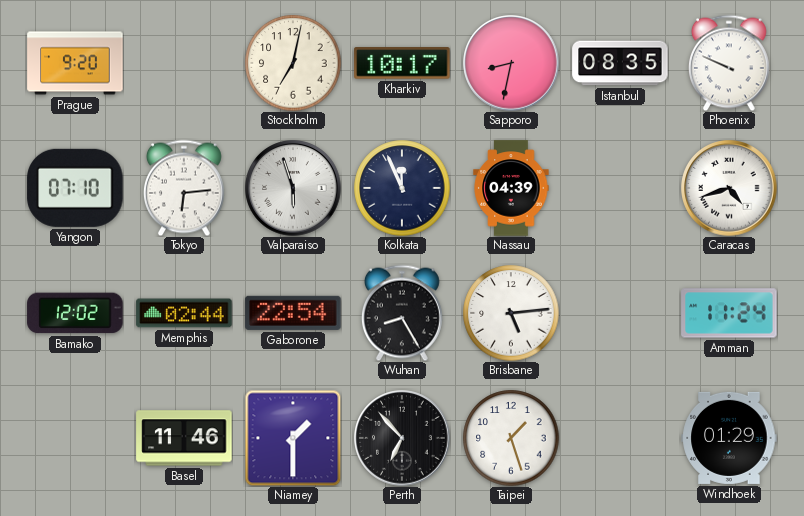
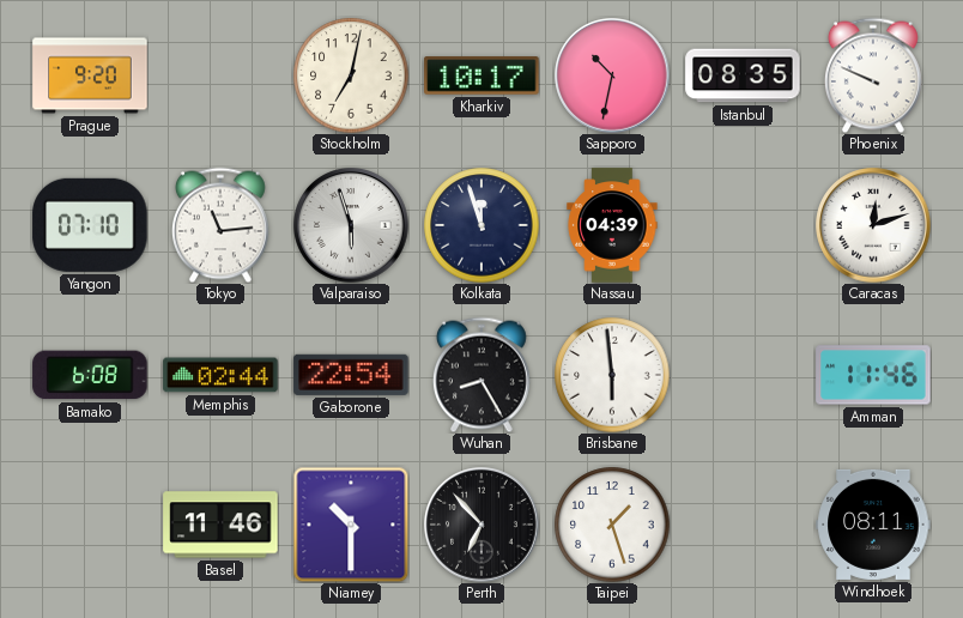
Sapporo: 8:32 -> 10:32 (612, 75)
Tokyo: 6:14 -> 11:14 (220, 225)
Kolkata: 11:56 -> 11:57 (481, 225)
Caracas: 4:42 -> 12:12 (873, 225)
Bamako: 12:02 -> 6:08 (90, 375)
Brisbane: 5:14 -> 5:59 (612, 375)
Amman: 11:24 -> 11:46 (873, 375)
Niamey: 1:30 -> 10:30 (351, 525)
Windhoek: 01:29 -> 08:11 (873, 525)
